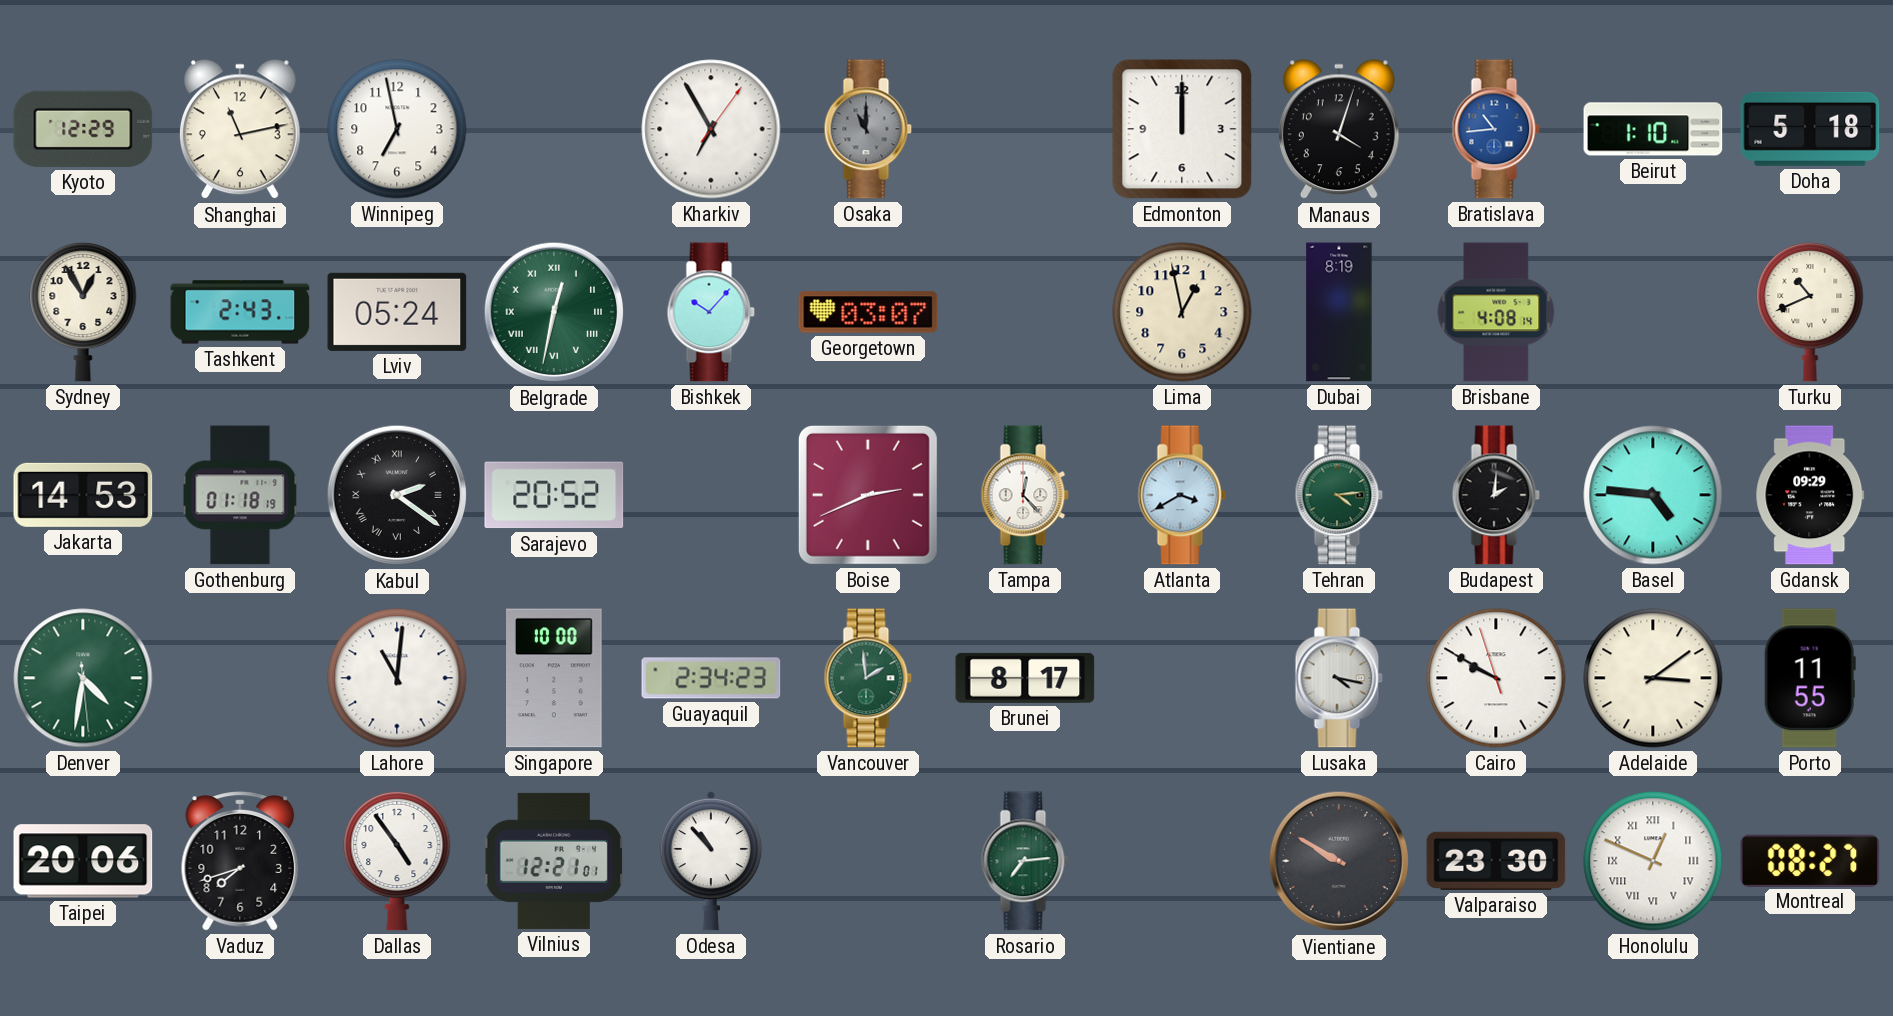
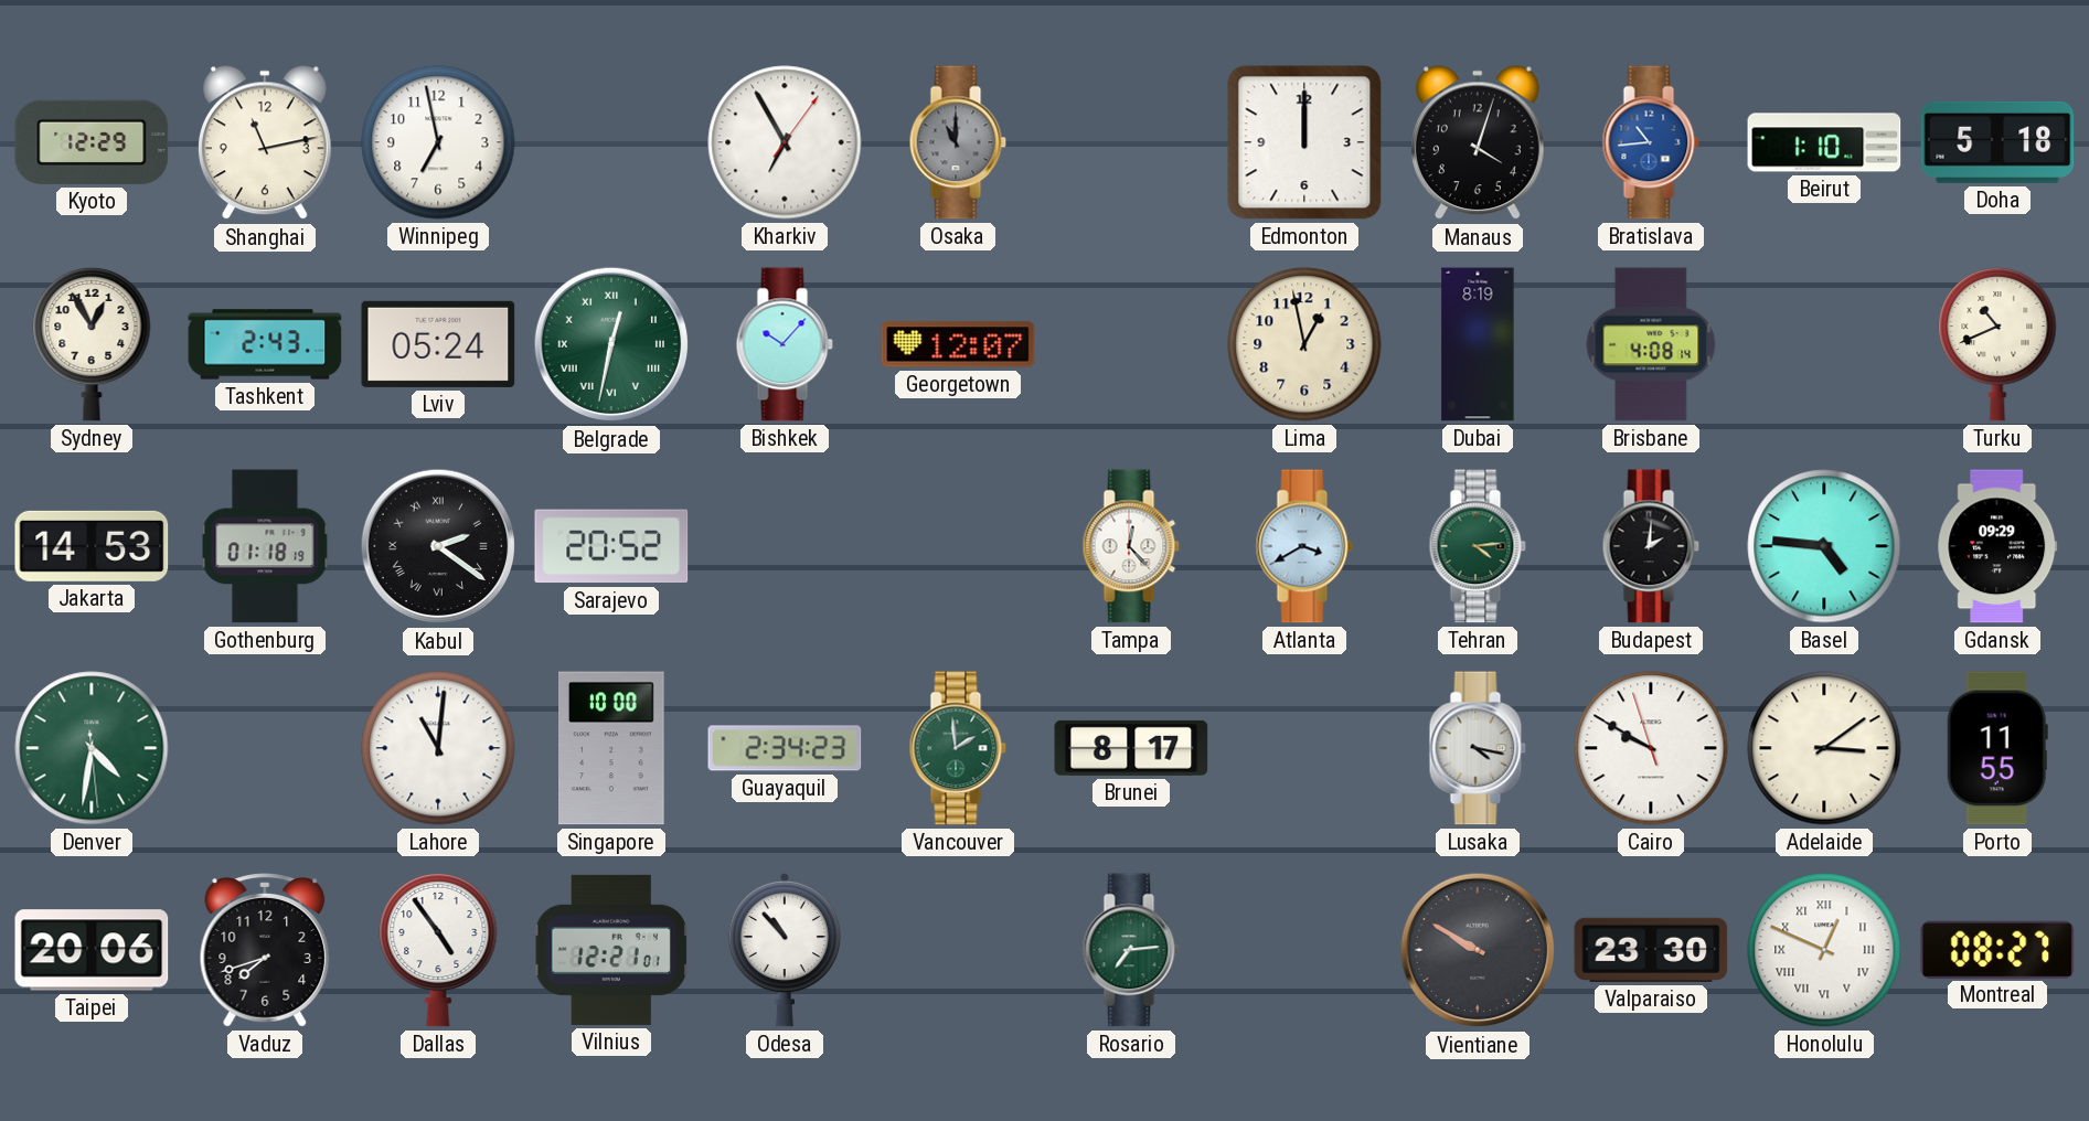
Georgetown: 03:07 -> 12:07 (958, 344)
Boise: 2:41 -> none (868, 495)
